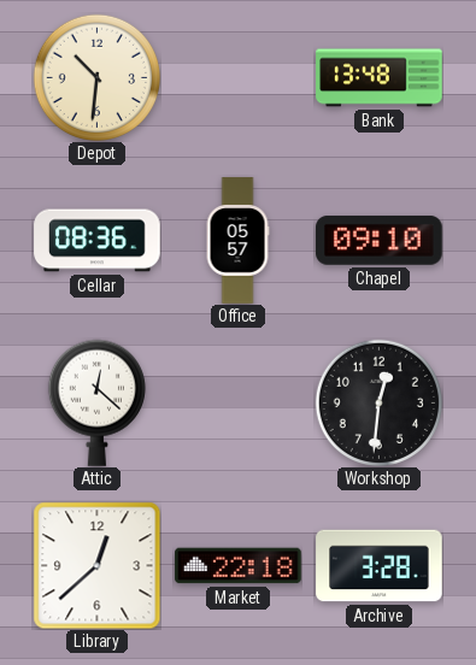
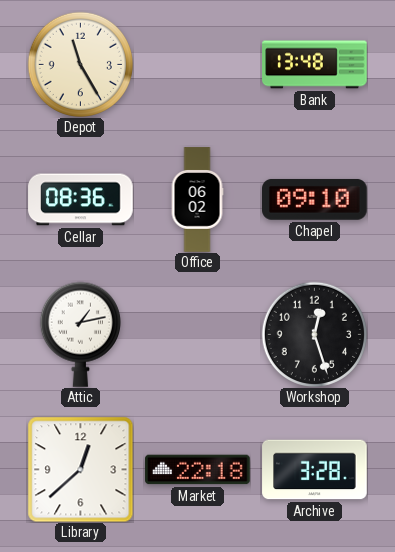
Depot: 10:31 -> 11:25 (80, 64)
Office: 05:57 -> 06:02 (197, 200)
Attic: 12:22 -> 1:13 (80, 334)
Workshop: 12:31 -> 12:27 (314, 334)
